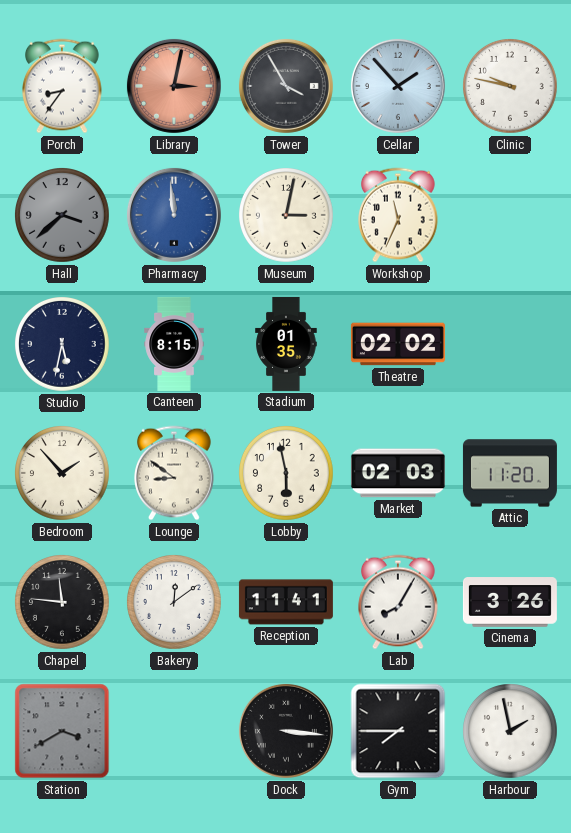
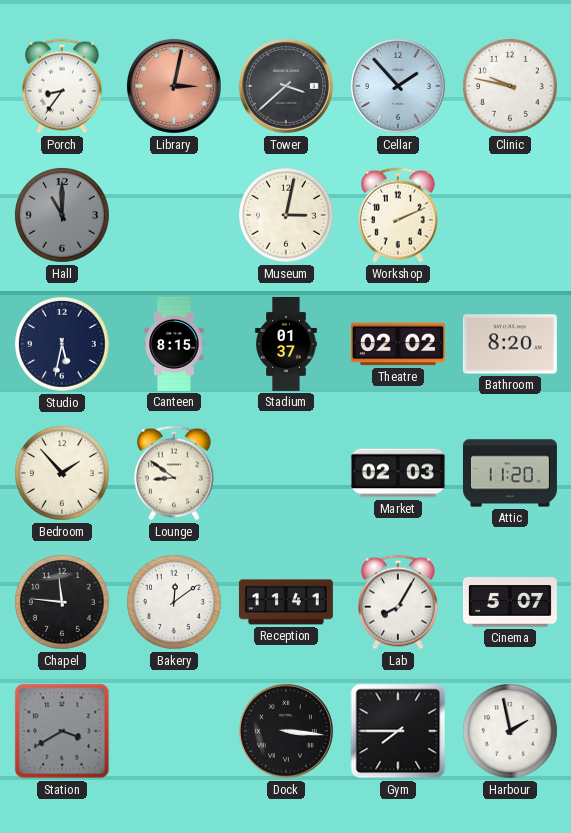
Tower: 3:55 -> 3:38 (286, 86)
Hall: 3:38 -> 11:00 (63, 216)
Pharmacy: 11:59 -> none (174, 215)
Workshop: 11:34 -> 2:11 (399, 215)
Stadium: 01:35 -> 01:37 (286, 344)
Bathroom: none -> 8:20 (510, 344)
Lobby: 5:58 -> none (287, 474)
Cinema: 3:26 -> 5:07 (510, 602)
